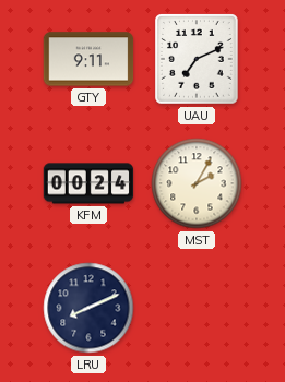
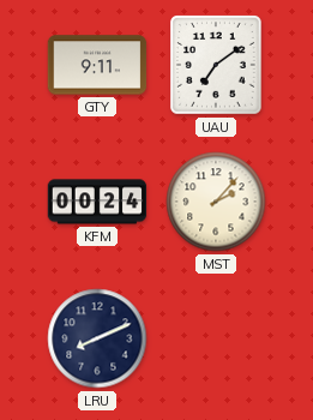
UAU: 7:11 -> 7:09 (217, 66)
MST: 2:05 -> 2:07 (216, 202)
